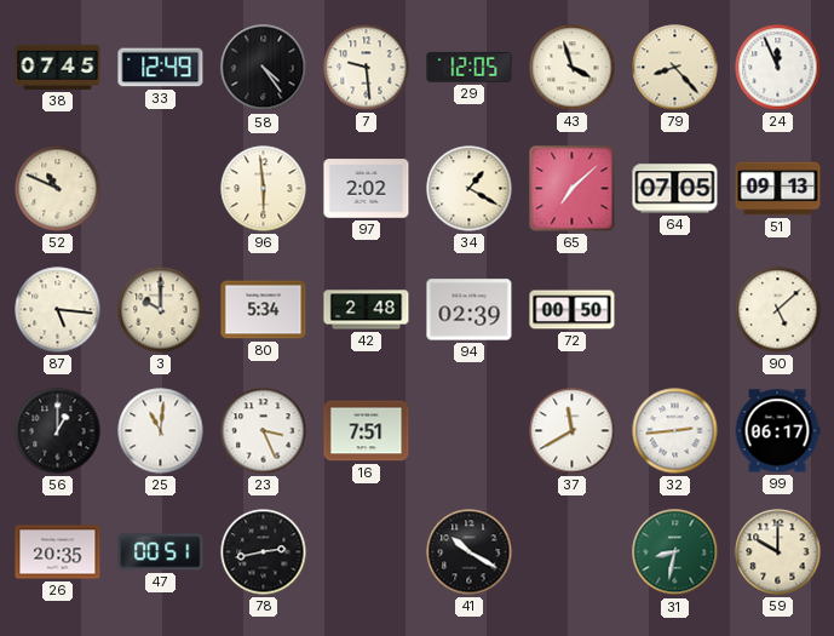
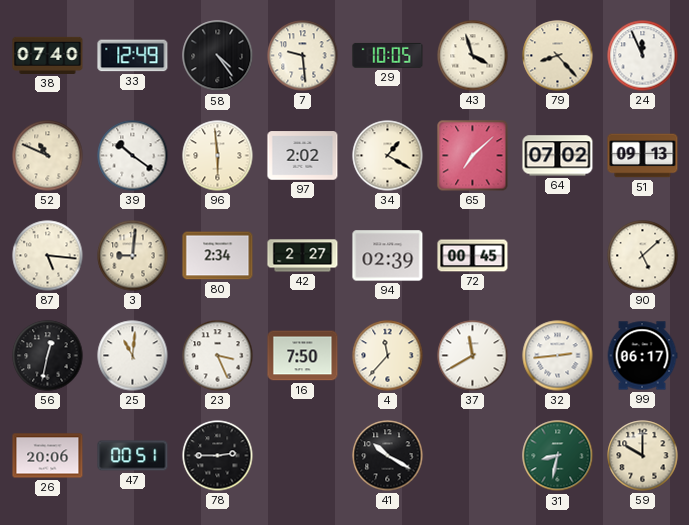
38: 07:45 -> 07:40 (48, 55)
29: 12:05 -> 10:05 (388, 55)
39: none -> 10:21 (133, 156)
64: 07:05 -> 07:02 (558, 156)
3: 10:00 -> 9:01 (133, 256)
80: 5:34 -> 2:34 (218, 256)
42: 2:48 -> 2:27 (303, 256)
72: 00:50 -> 00:45 (473, 256)
56: 1:00 -> 12:32 (48, 356)
16: 7:51 -> 7:50 (303, 356)
4: none -> 11:37 (388, 356)
26: 20:35 -> 20:06 (48, 456)
78: 2:43 -> 2:45 (218, 456)
